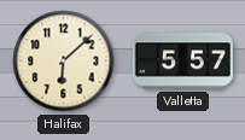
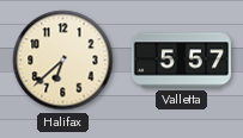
Halifax: 6:08 -> 6:38 (63, 61)
